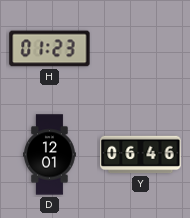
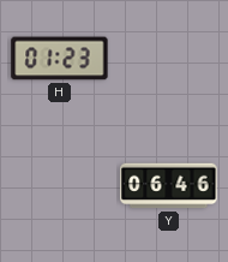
D: 12:01 -> none (50, 155)
